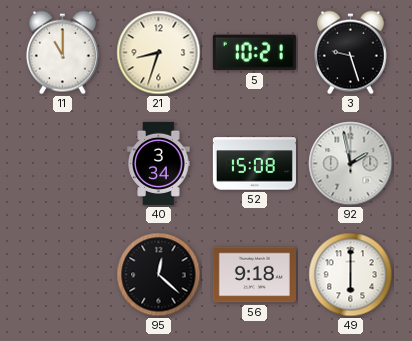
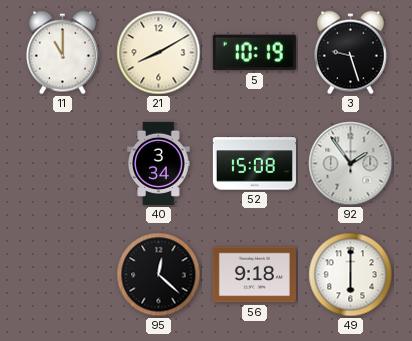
21: 8:33 -> 8:10 (159, 53)
5: 10:21 -> 10:19 (254, 53)
92: 1:58 -> 1:54 (351, 164)
